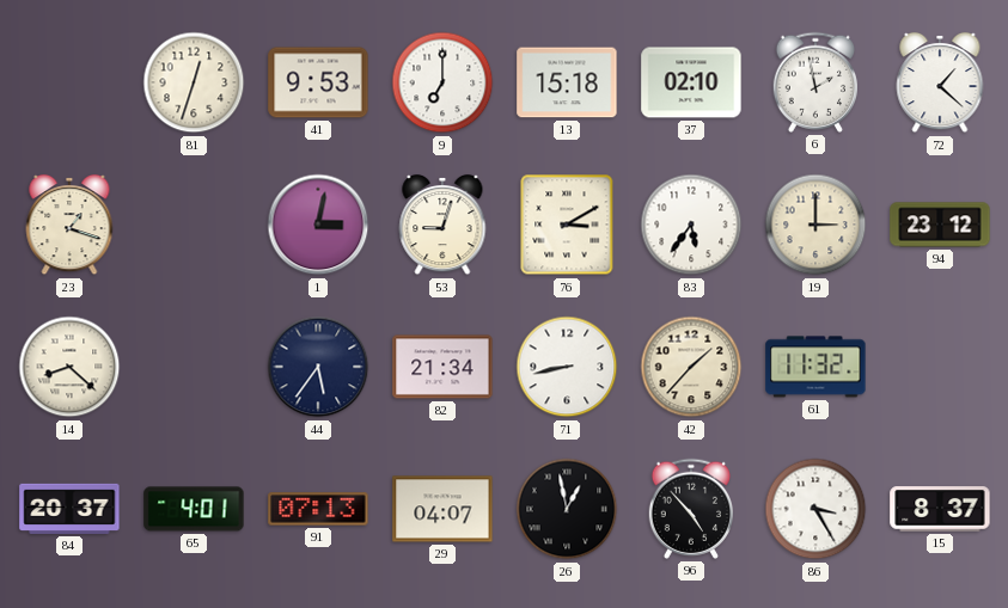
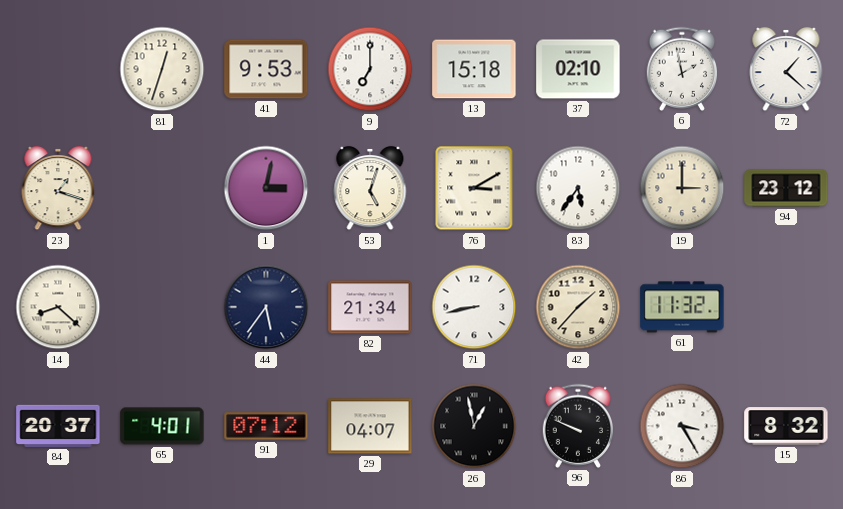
53: 9:03 -> 5:03 (370, 188)
91: 07:13 -> 07:12 (266, 426)
96: 4:53 -> 9:49 (577, 426)
15: 8:37 -> 8:32 (786, 426)
